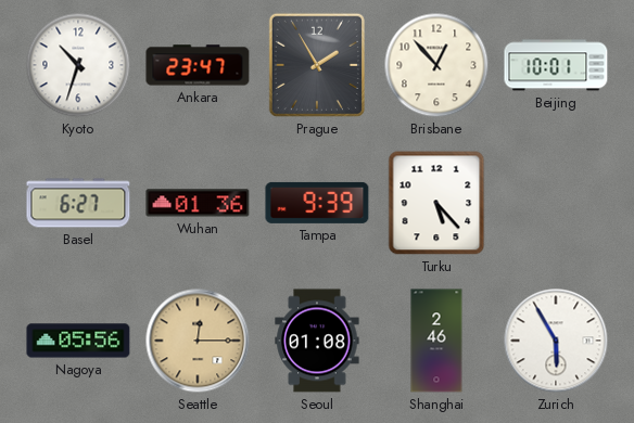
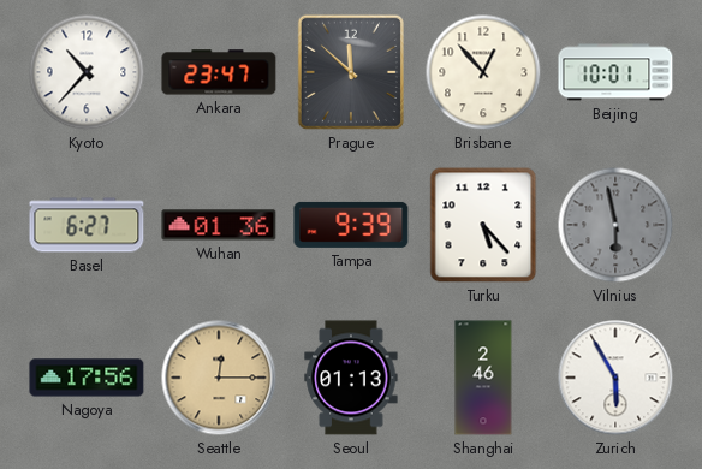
Kyoto: 10:33 -> 10:37 (87, 72)
Prague: 1:55 -> 11:52 (351, 72)
Vilnius: none -> 5:58 (615, 225)
Nagoya: 05:56 -> 17:56 (87, 378)
Seoul: 01:08 -> 01:13 (351, 378)
